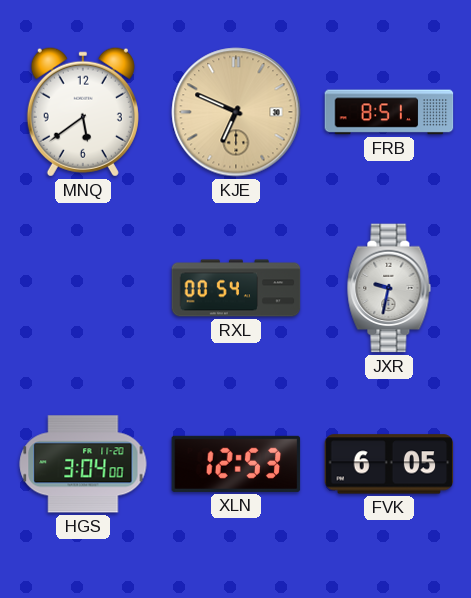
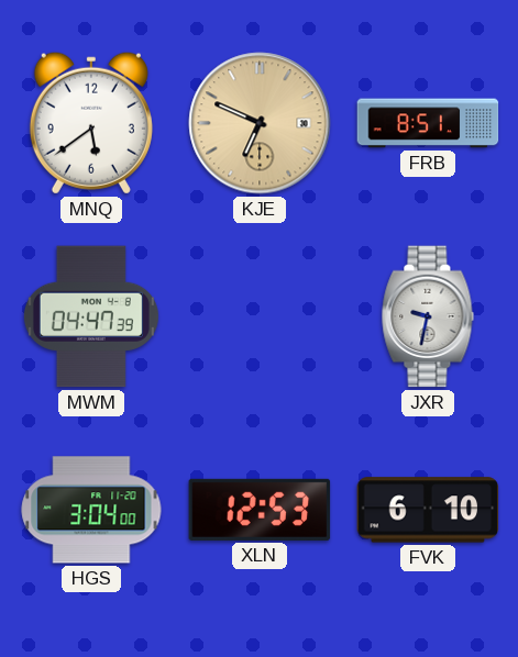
MWM: none -> 04:47 (91, 316)
RXL: 00:54 -> none (236, 288)
FVK: 6:05 -> 6:10 (428, 510)
